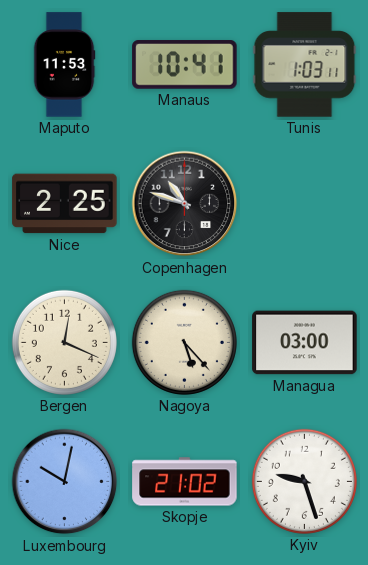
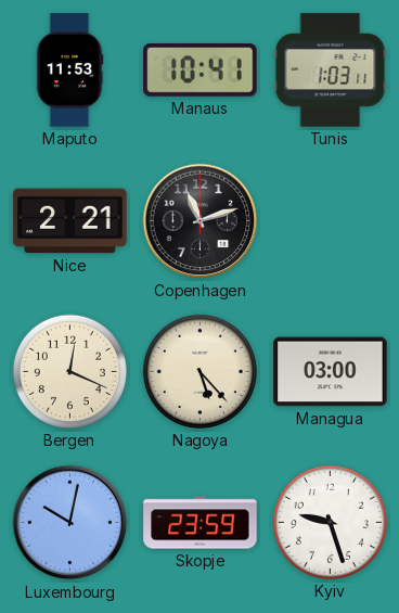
Nice: 2:25 -> 2:21 (70, 221)
Copenhagen: 10:48 -> 11:12 (201, 221)
Skopje: 21:02 -> 23:59 (201, 523)
